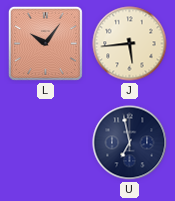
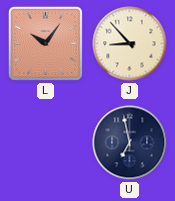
J: 5:44 -> 8:53 (130, 44)
